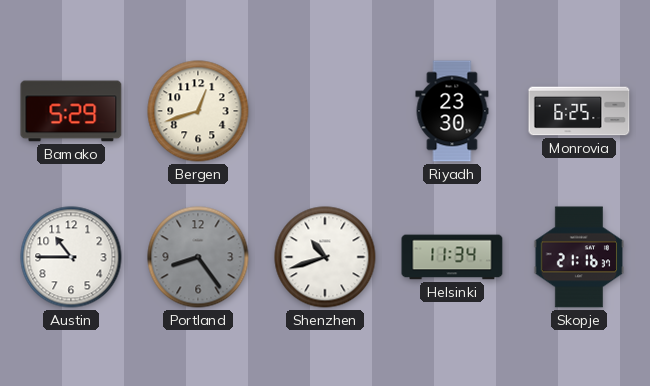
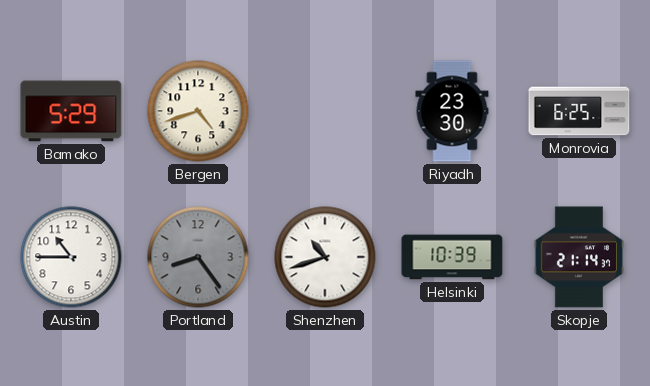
Bergen: 12:42 -> 4:42 (198, 111)
Helsinki: 11:34 -> 10:39 (452, 257)
Skopje: 21:16 -> 21:14 (578, 257)
